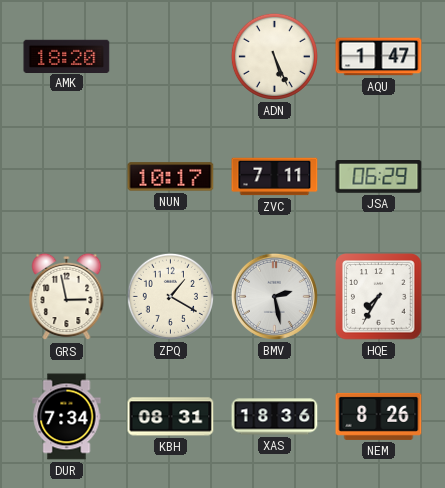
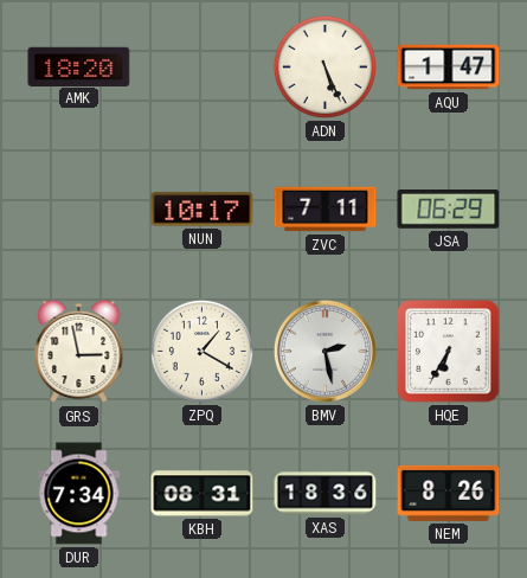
HQE: 7:35 -> 6:35 (449, 352)
